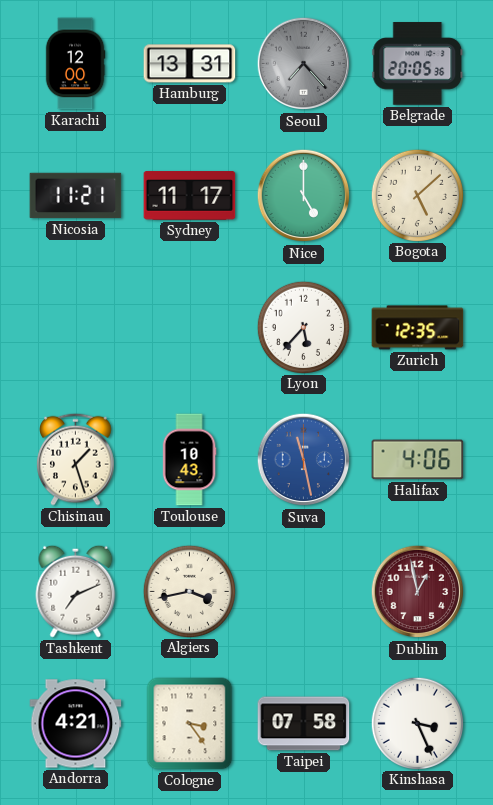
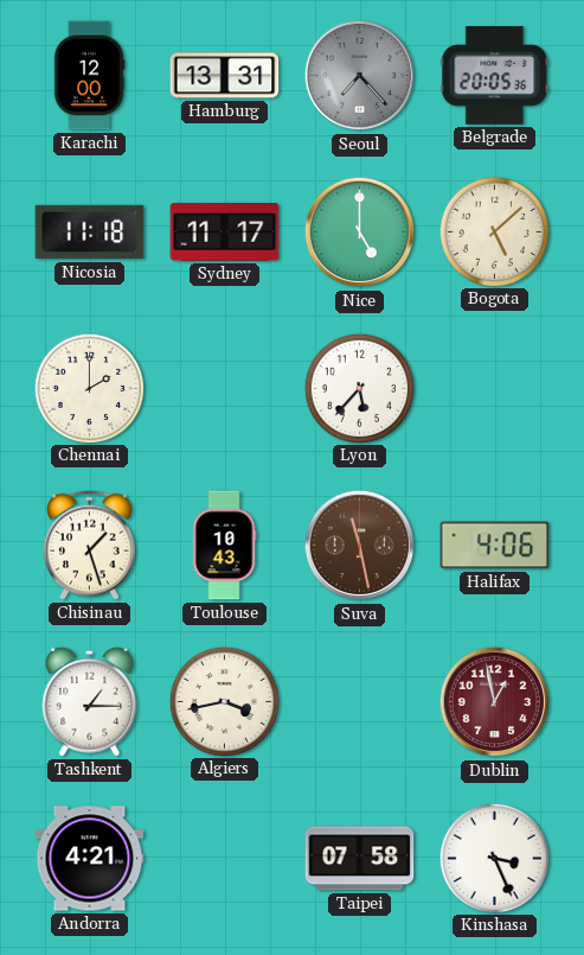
Nicosia: 11:21 -> 11:18 (90, 233)
Chennai: none -> 2:00 (89, 388)
Zurich: 12:35 -> none (418, 328)
Suva dial: blue -> brown (360, 546)
Tashkent: 7:11 -> 1:15 (90, 701)
Cologne: 3:24 -> none (190, 724)
